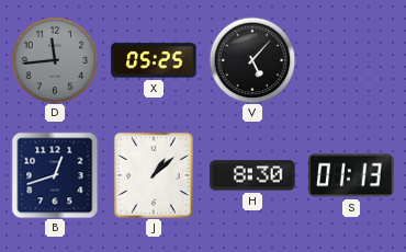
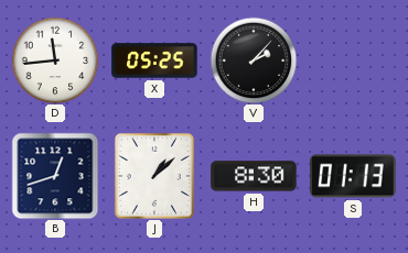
D dial: grey -> white (55, 61)
V: 5:07 -> 2:07 (254, 61)
